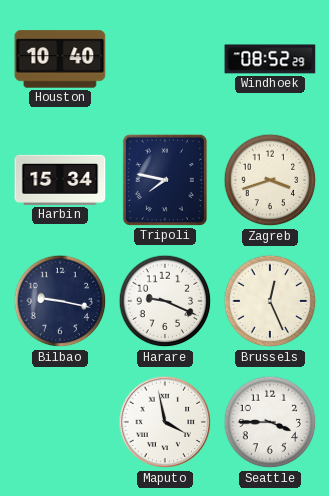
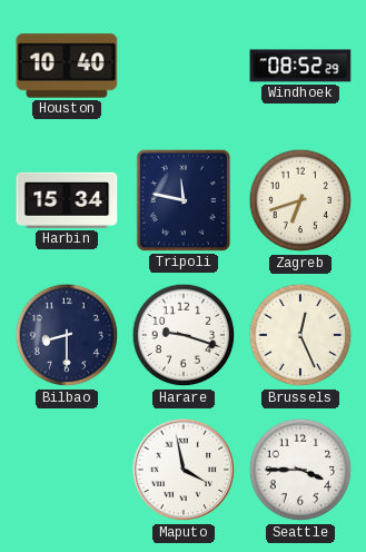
Tripoli: 7:47 -> 11:47 (184, 200)
Zagreb: 3:42 -> 6:42 (300, 200)
Bilbao: 9:17 -> 8:30 (67, 335)
Harare: 9:19 -> 9:18 (184, 335)
